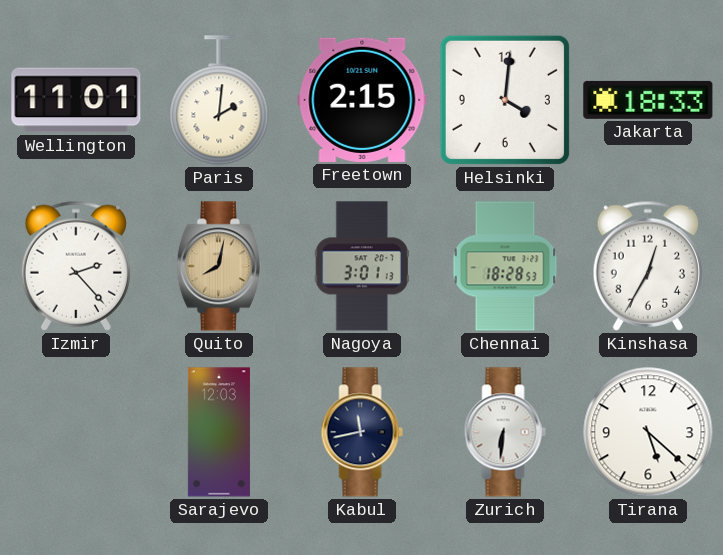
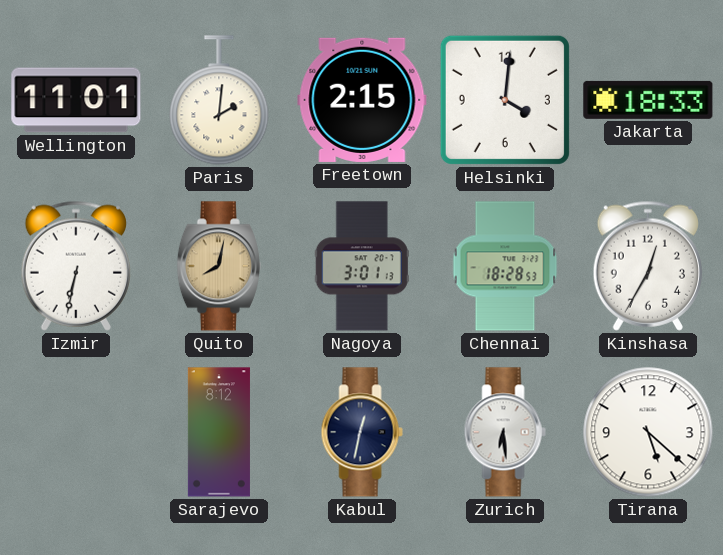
Izmir: 2:23 -> 6:32 (75, 266)
Sarajevo: 12:03 -> 8:12 (219, 432)
Kabul: 11:43 -> 12:32 (362, 432)
Zurich: 6:31 -> 6:29 (505, 432)
